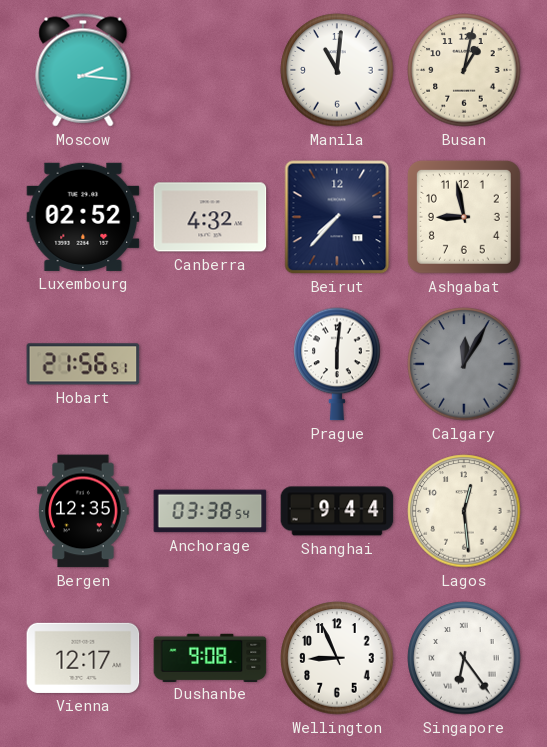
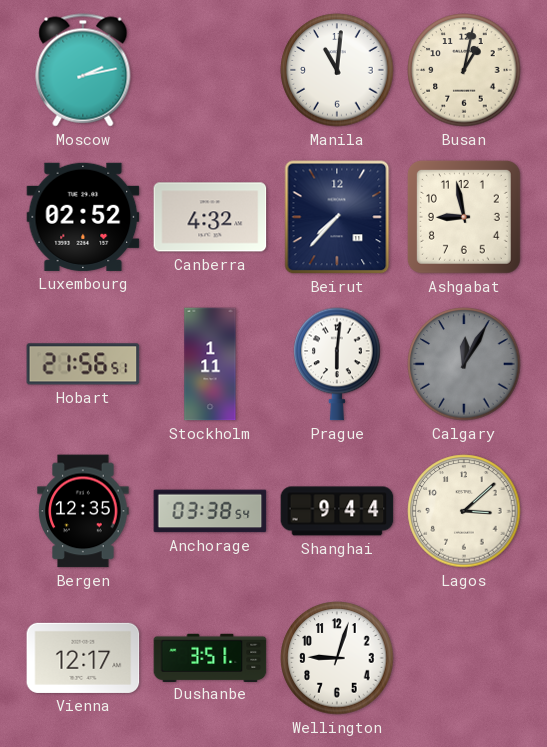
Moscow: 2:16 -> 2:13 (83, 70)
Stockholm: none -> 1:11 (210, 364)
Lagos: 12:29 -> 3:08 (464, 511)
Dushanbe: 9:08 -> 3:51 (210, 657)
Wellington: 8:56 -> 9:03 (337, 658)
Singapore: 6:24 -> none (464, 658)
